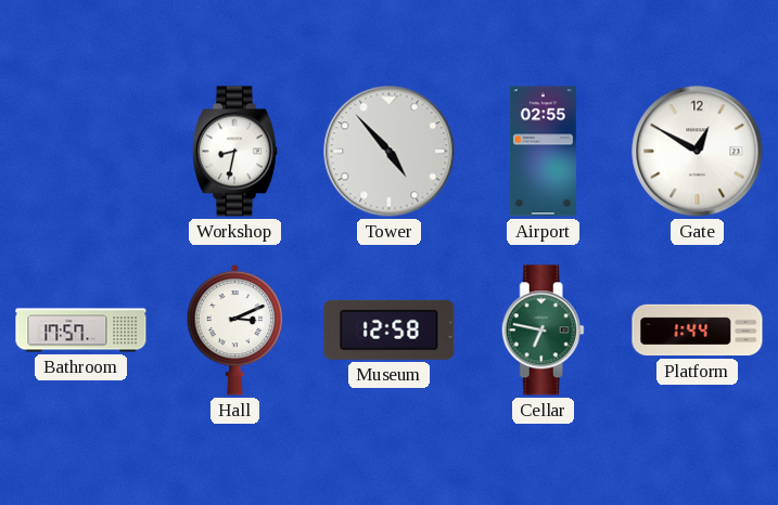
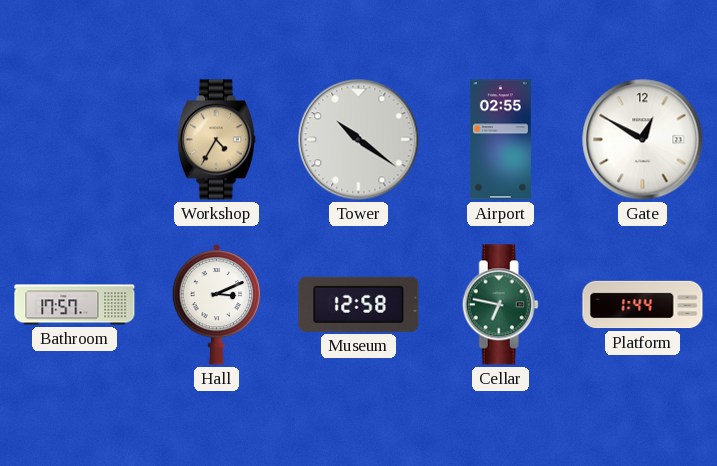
Workshop: 8:32 -> 4:35 (216, 140)
Workshop dial: white -> champagne (216, 140)
Tower: 4:53 -> 10:21 (359, 140)
